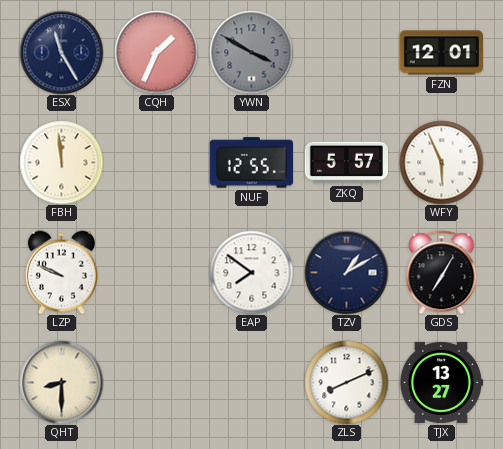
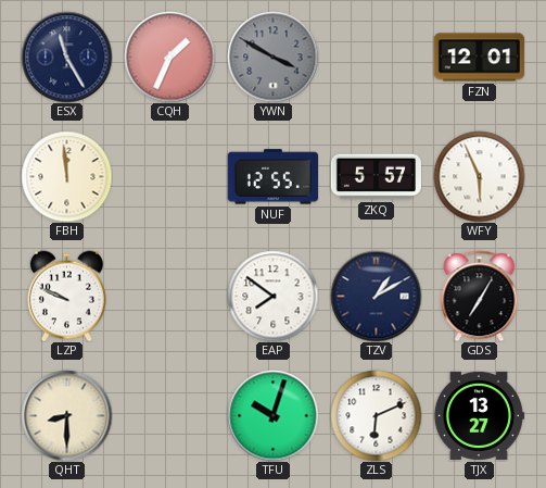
TFU: none -> 10:03 (272, 415)
ZLS: 8:11 -> 6:11 (376, 415)
